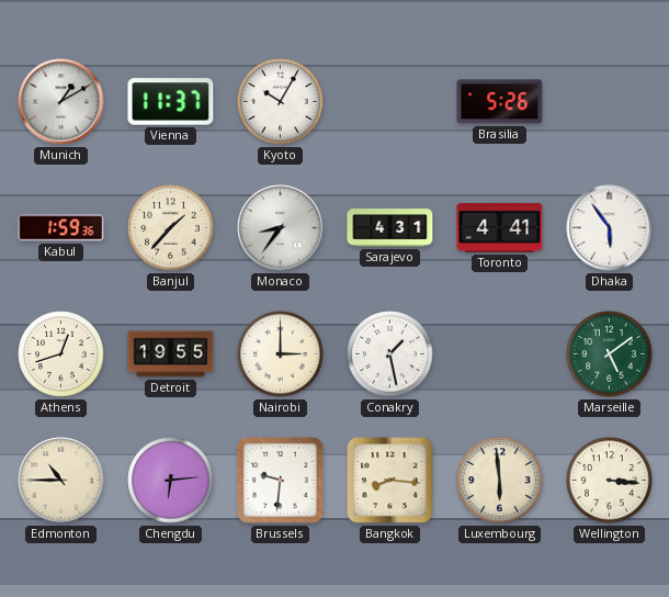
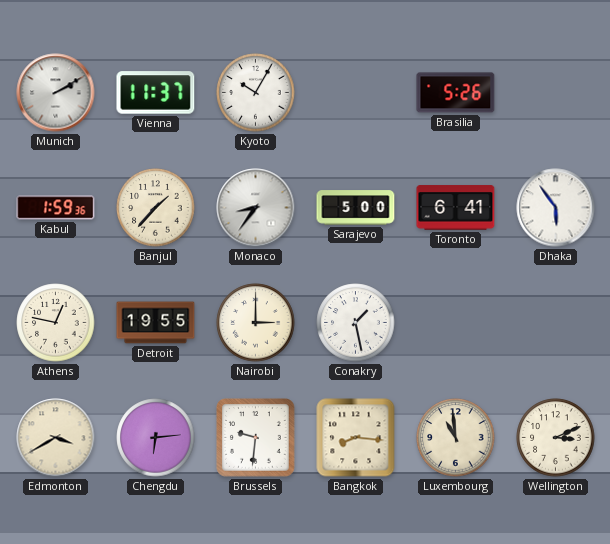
Munich: 1:10 -> 2:10 (56, 93)
Sarajevo: 4:31 -> 5:00 (356, 208)
Toronto: 4:41 -> 6:41 (456, 208)
Athens: 12:42 -> 12:47 (56, 323)
Marseille: 5:09 -> none (610, 354)
Edmonton: 10:45 -> 3:40 (56, 438)
Luxembourg: 5:59 -> 10:59 (456, 438)
Wellington: 3:16 -> 3:11 (556, 438)
